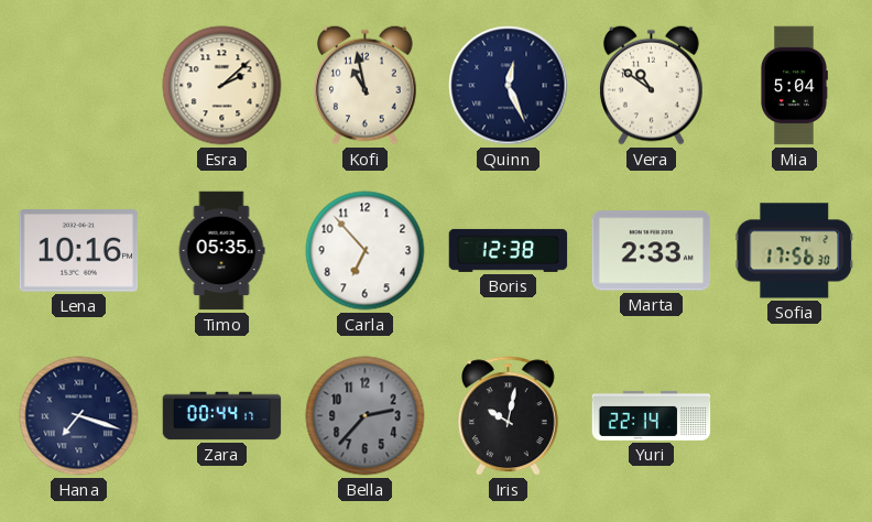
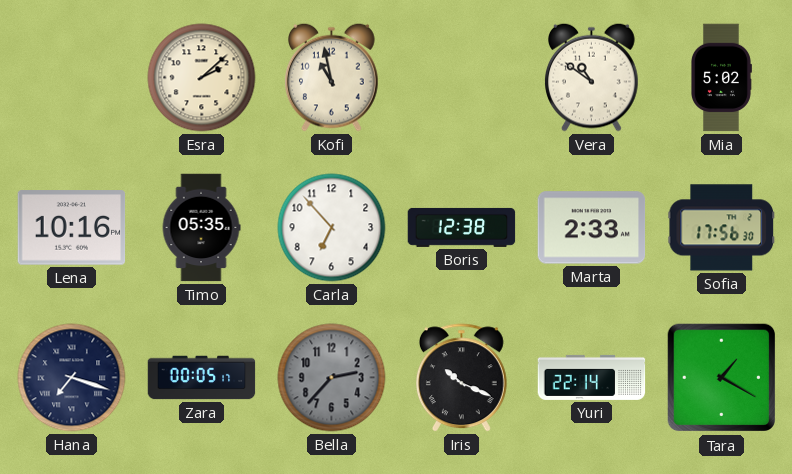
Quinn: 12:26 -> none (509, 86)
Mia: 5:04 -> 5:02 (722, 78)
Zara: 00:44 -> 00:05 (202, 378)
Iris: 10:02 -> 10:19 (461, 378)
Tara: none -> 1:20 (722, 378)
